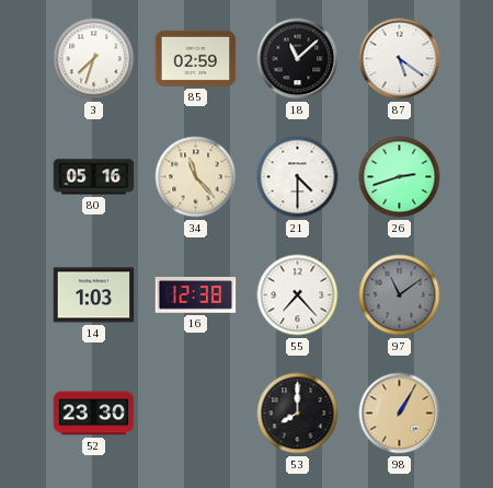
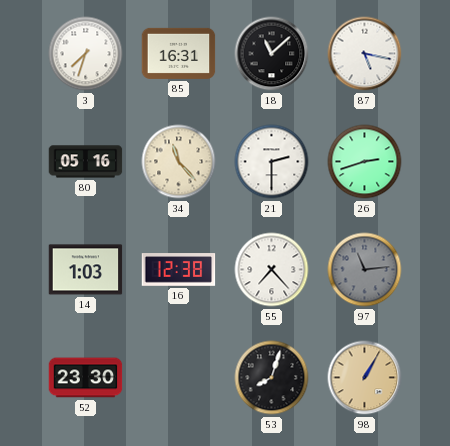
85: 02:59 -> 16:31 (179, 53)
87: 5:21 -> 5:17 (365, 54)
21: 4:30 -> 2:30 (272, 162)
97: 11:09 -> 11:14 (365, 270)
53: 8:00 -> 8:03 (272, 378)
